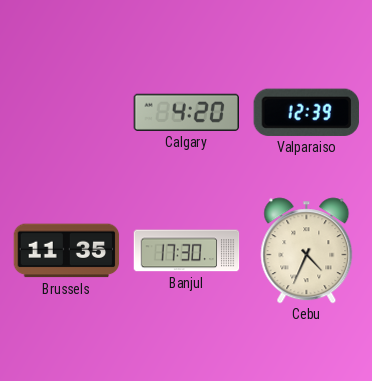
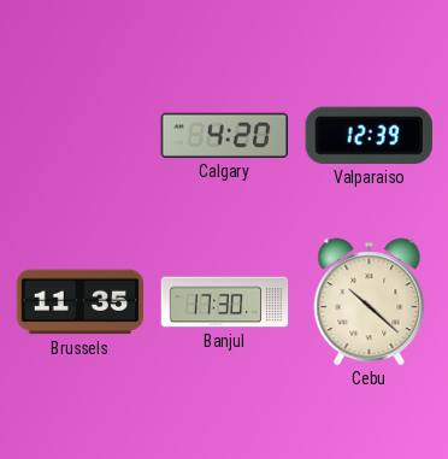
Cebu: 4:34 -> 10:22 (370, 302)
